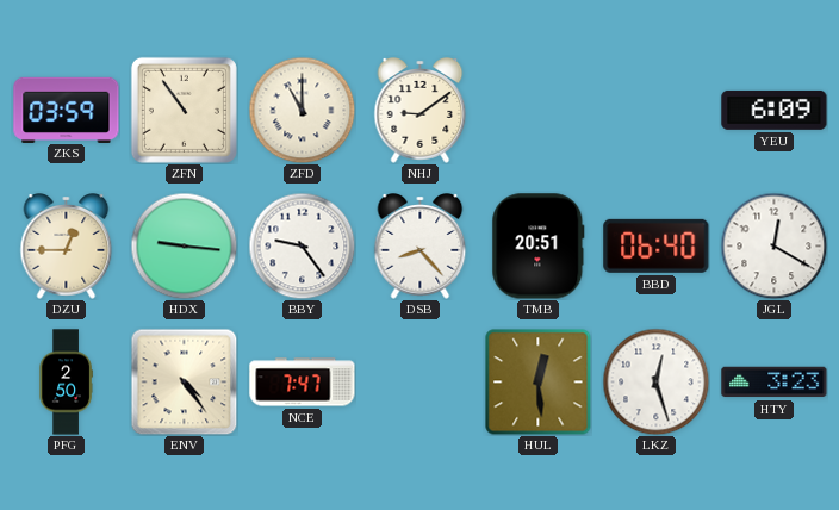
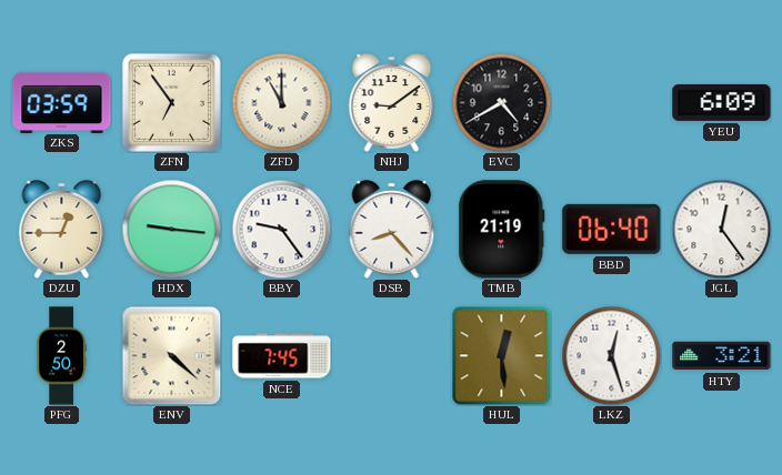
ZFN: 10:54 -> 6:54 (171, 102)
EVC: none -> 4:40 (501, 102)
TMB: 20:51 -> 21:19 (502, 230)
JGL: 12:20 -> 12:24 (721, 229)
ENV: 4:24 -> 4:22 (171, 355)
NCE: 7:47 -> 7:45 (282, 356)
HTY: 3:23 -> 3:21 (722, 356)
